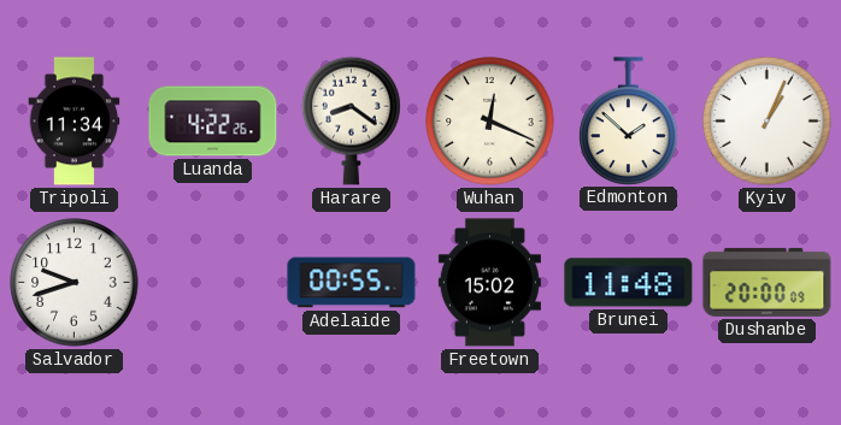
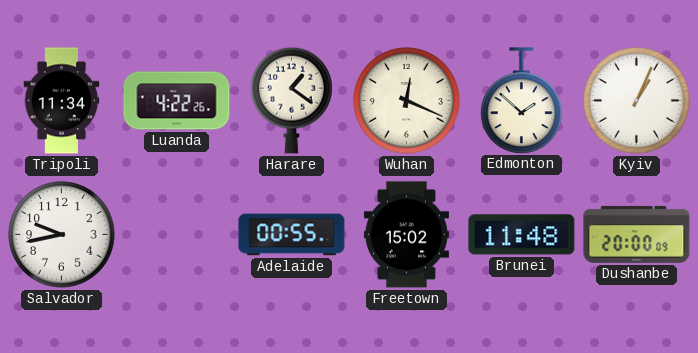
Harare: 8:21 -> 1:21 (292, 100)
Salvador: 9:42 -> 9:43 (62, 235)
